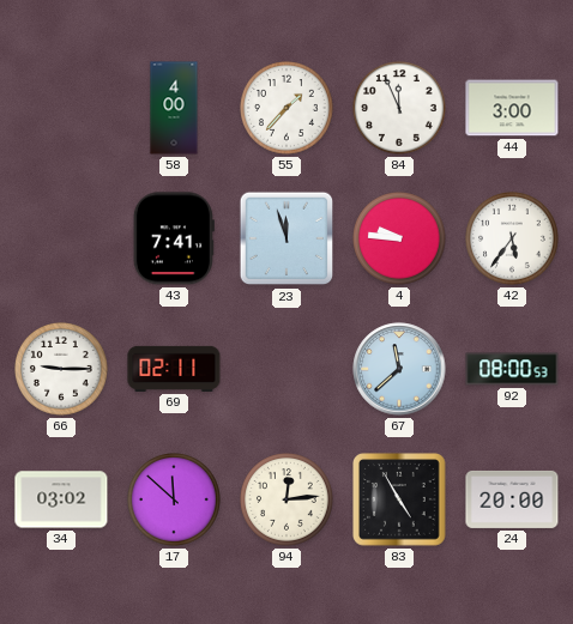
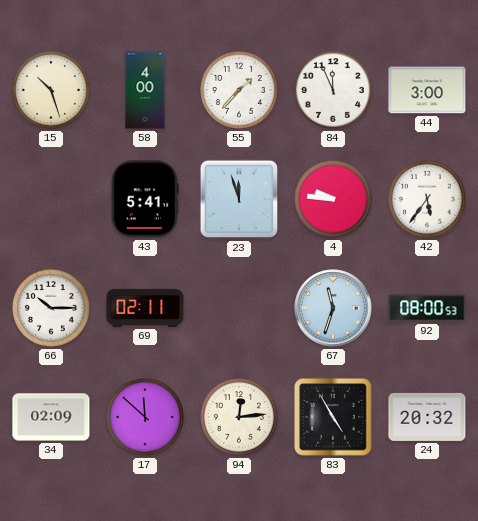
15: none -> 10:27 (52, 91)
43: 7:41 -> 5:41 (145, 199)
66: 9:15 -> 10:15 (52, 309)
67: 11:38 -> 11:33 (333, 308)
34: 03:02 -> 02:09 (51, 417)
24: 20:00 -> 20:32 (427, 417)
